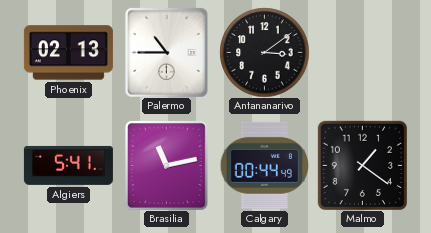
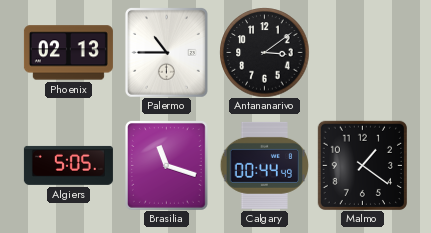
Algiers: 5:41 -> 5:05 (68, 165)
Brasilia: 11:13 -> 11:18 (166, 165)
